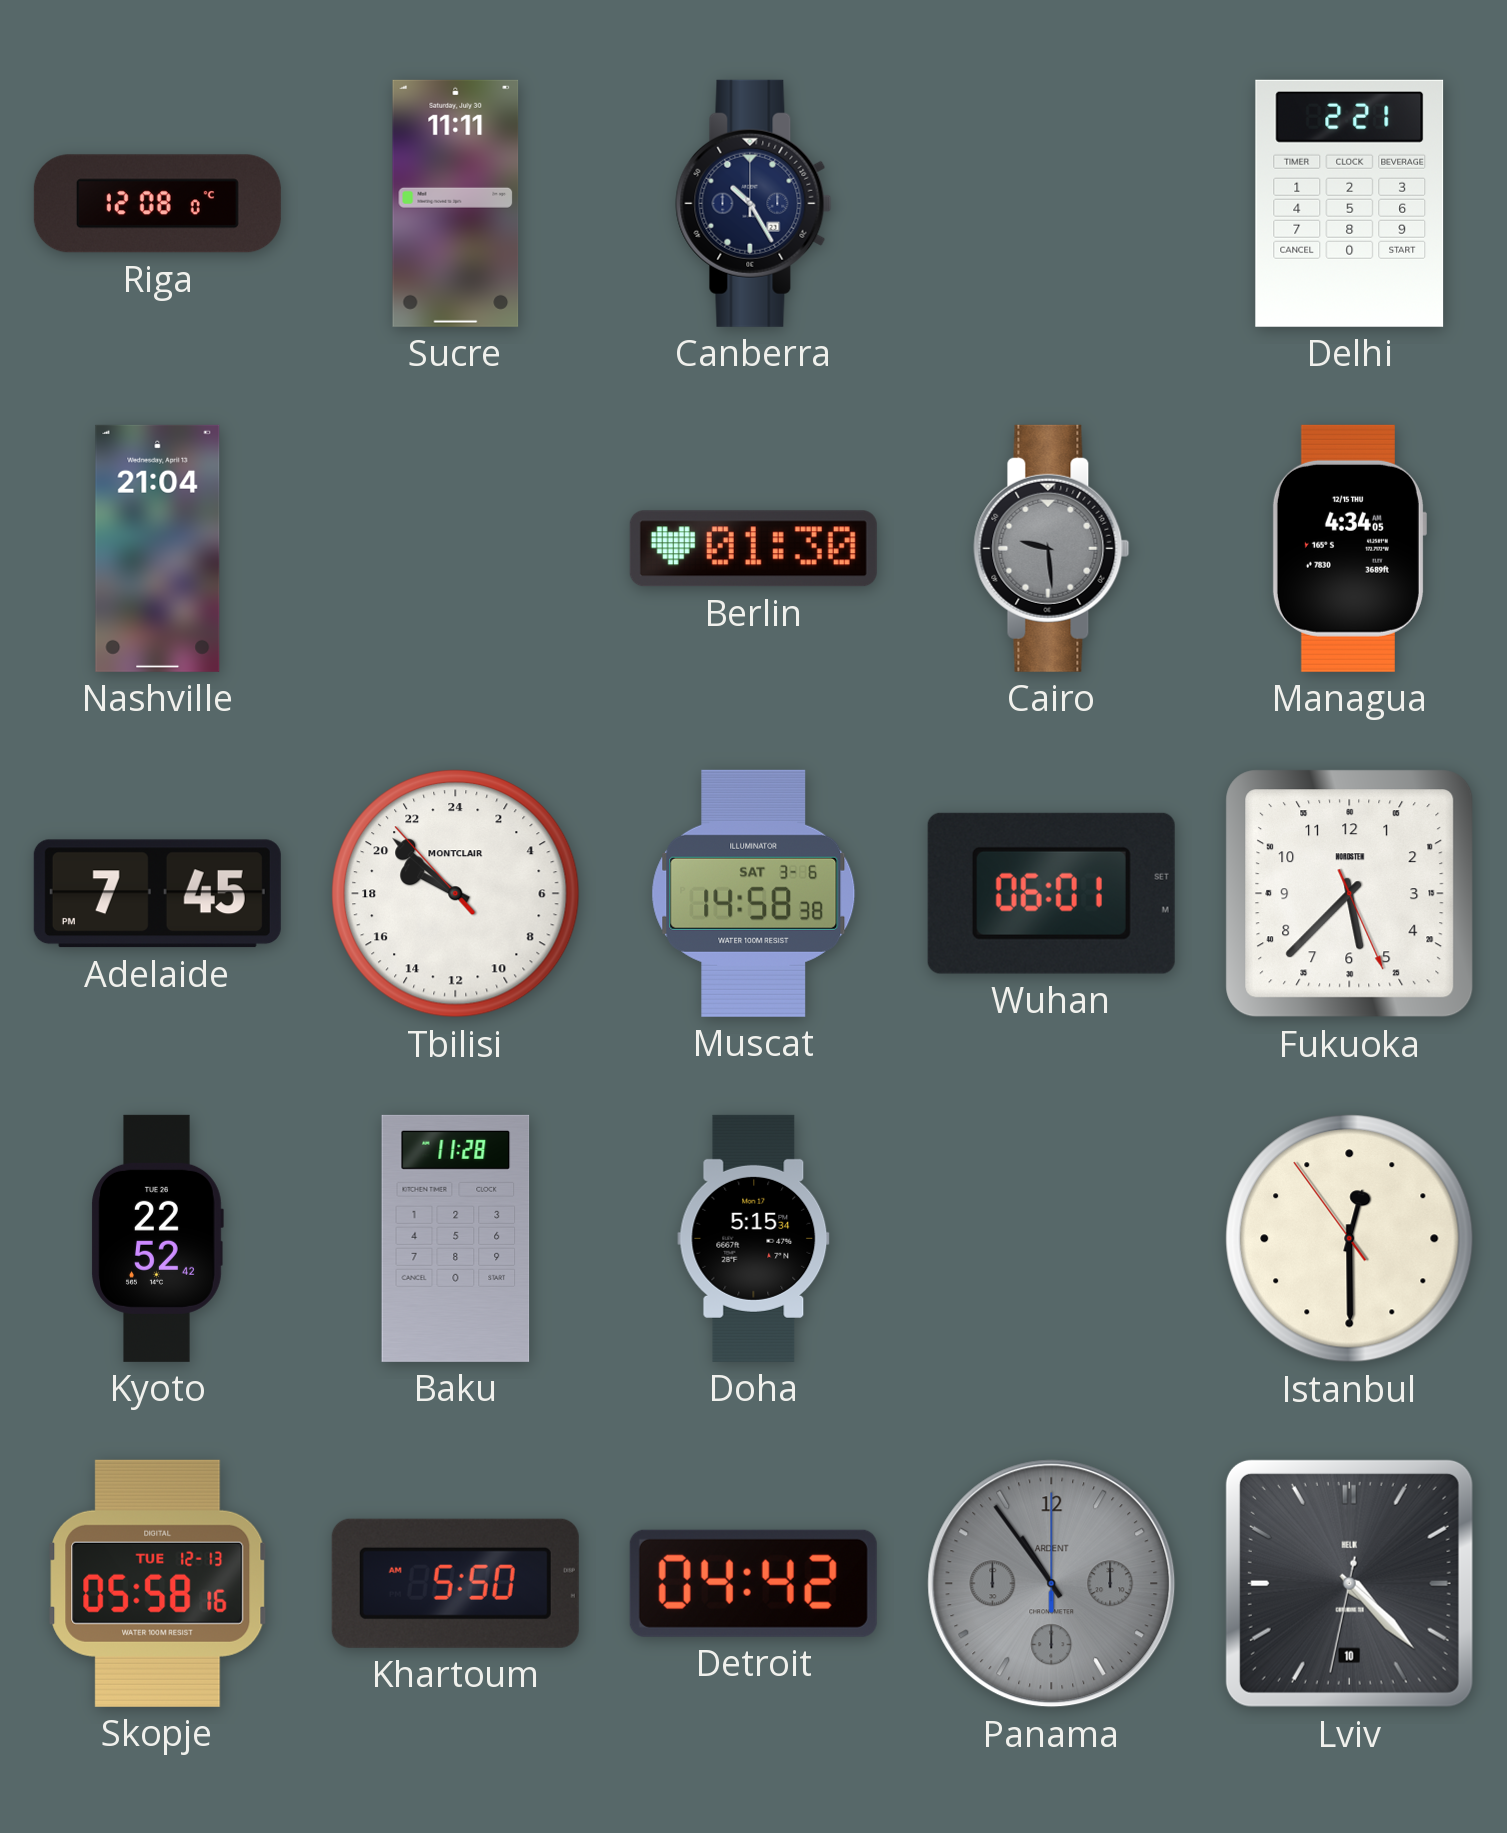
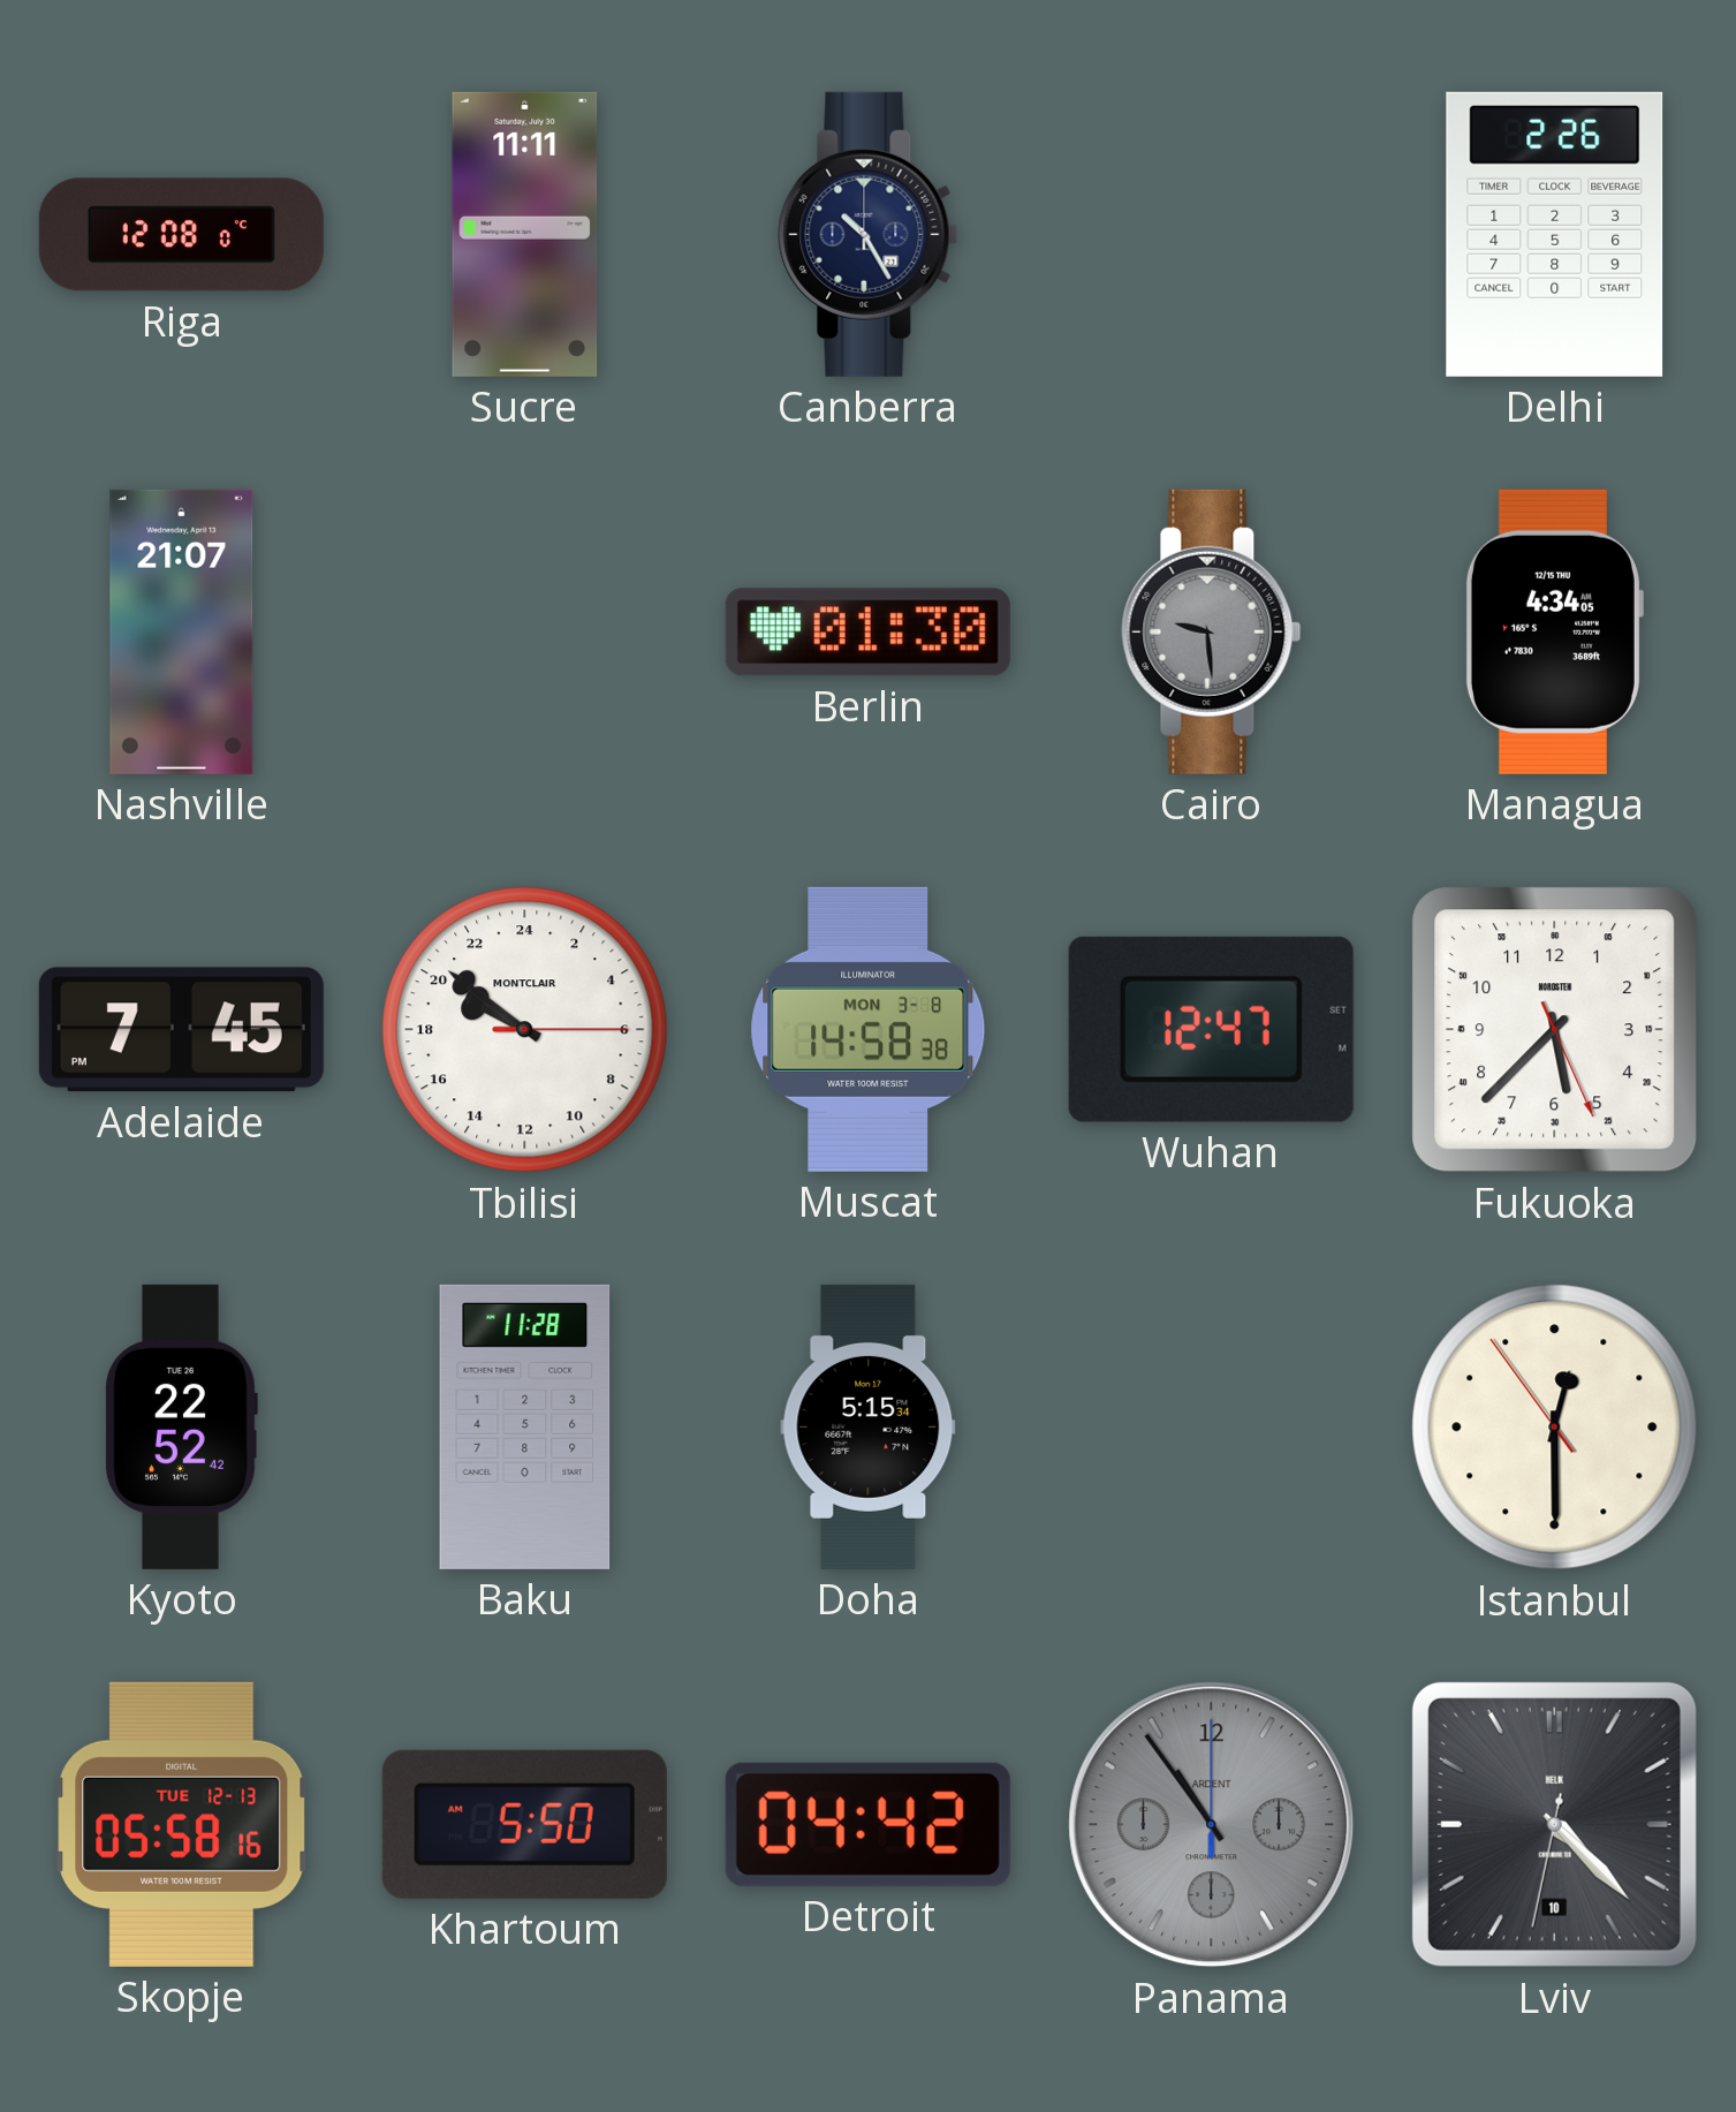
Delhi: 2:21 -> 2:26 (1555, 234)
Nashville: 21:04 -> 21:07 (182, 631)
Tbilisi: 19:51:53 -> 19:51:15 (525, 1030)
Muscat date: SAT 3-6 -> MON 3-8 (869, 1029)
Wuhan: 06:01 -> 12:47 (1211, 1029)
